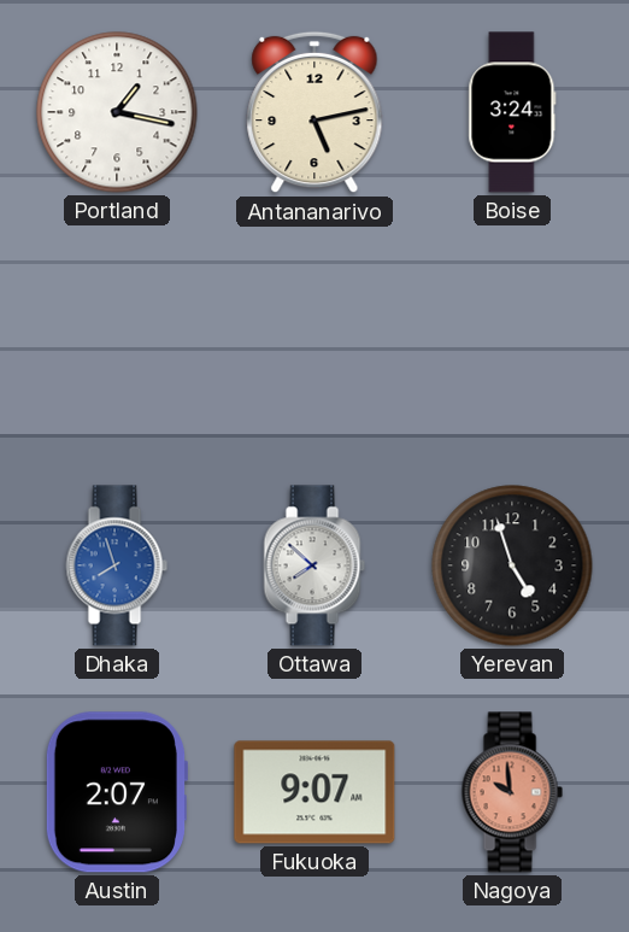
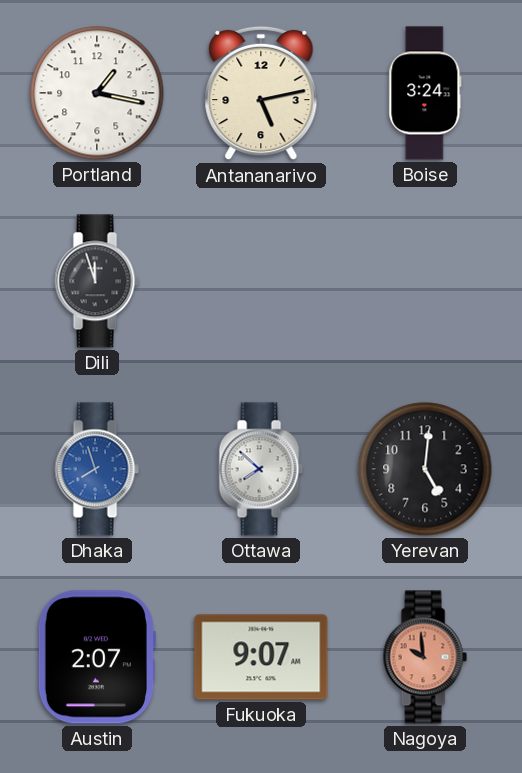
Dili: none -> 11:57 (97, 281)
Yerevan: 4:57 -> 5:01 (425, 469)
